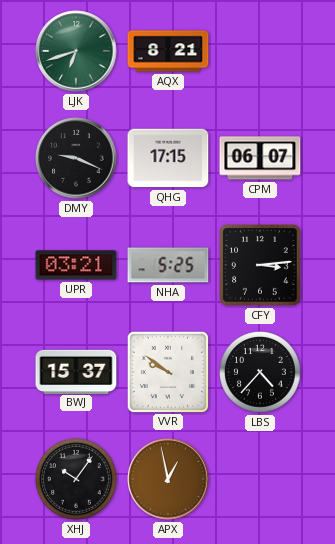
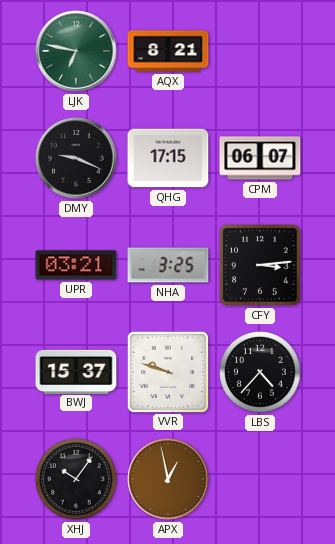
LJK: 6:42 -> 6:47 (76, 51)
NHA: 5:25 -> 3:25 (168, 265)
VVR: 9:51 -> 9:48 (167, 371)
